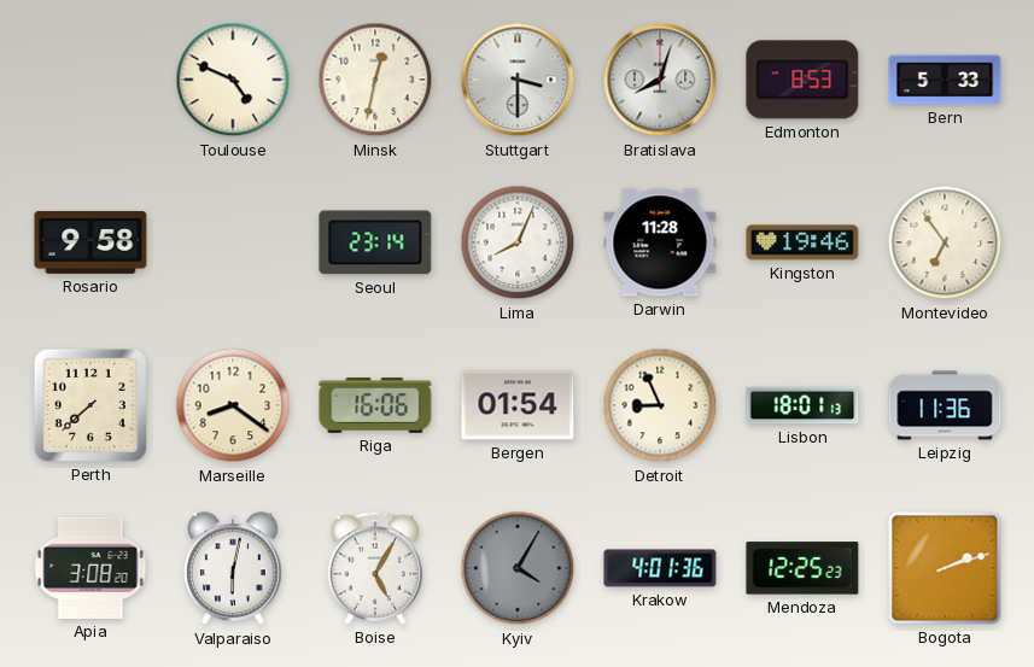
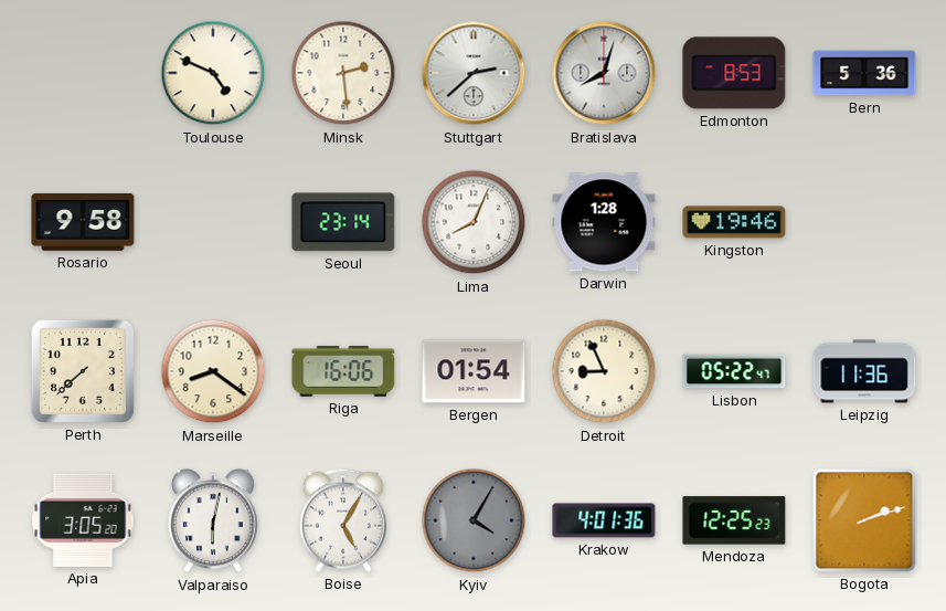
Minsk: 12:32 -> 2:29 (343, 73)
Stuttgart: 3:30 -> 2:38 (474, 73)
Bern: 5:33 -> 5:36 (864, 73)
Darwin: 11:28 -> 1:28 (604, 222)
Montevideo: 6:54 -> none (945, 242)
Lisbon: 18:01 -> 05:22 (734, 371)
Apia: 3:08 -> 3:05 (83, 520)
